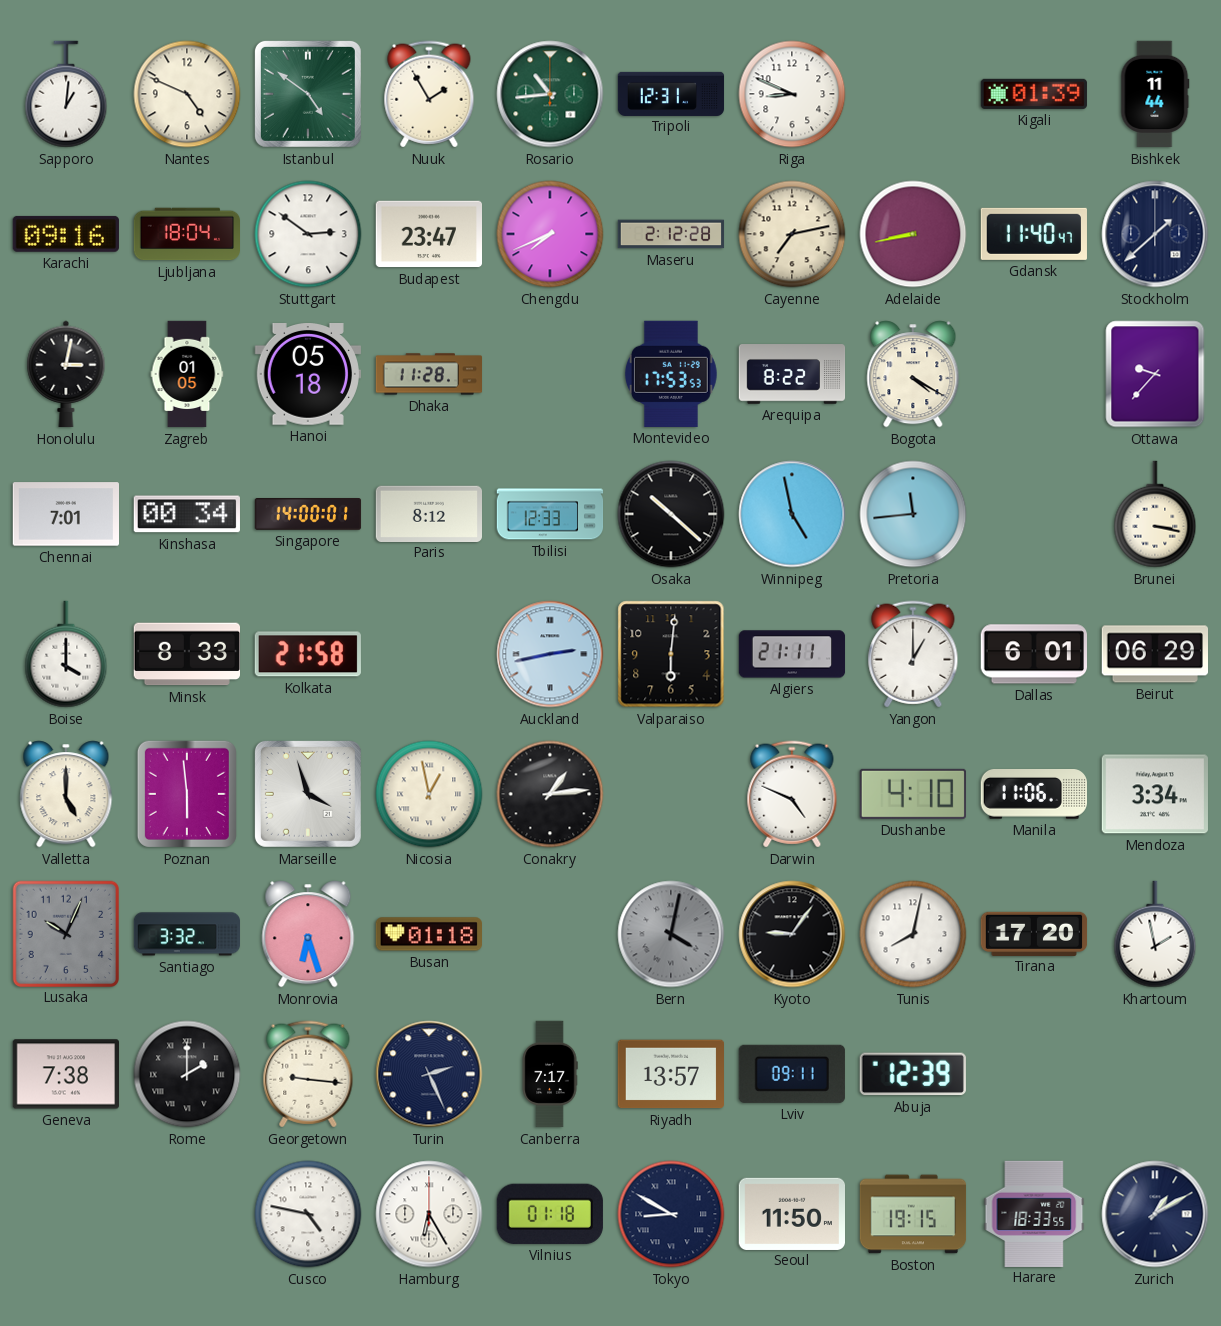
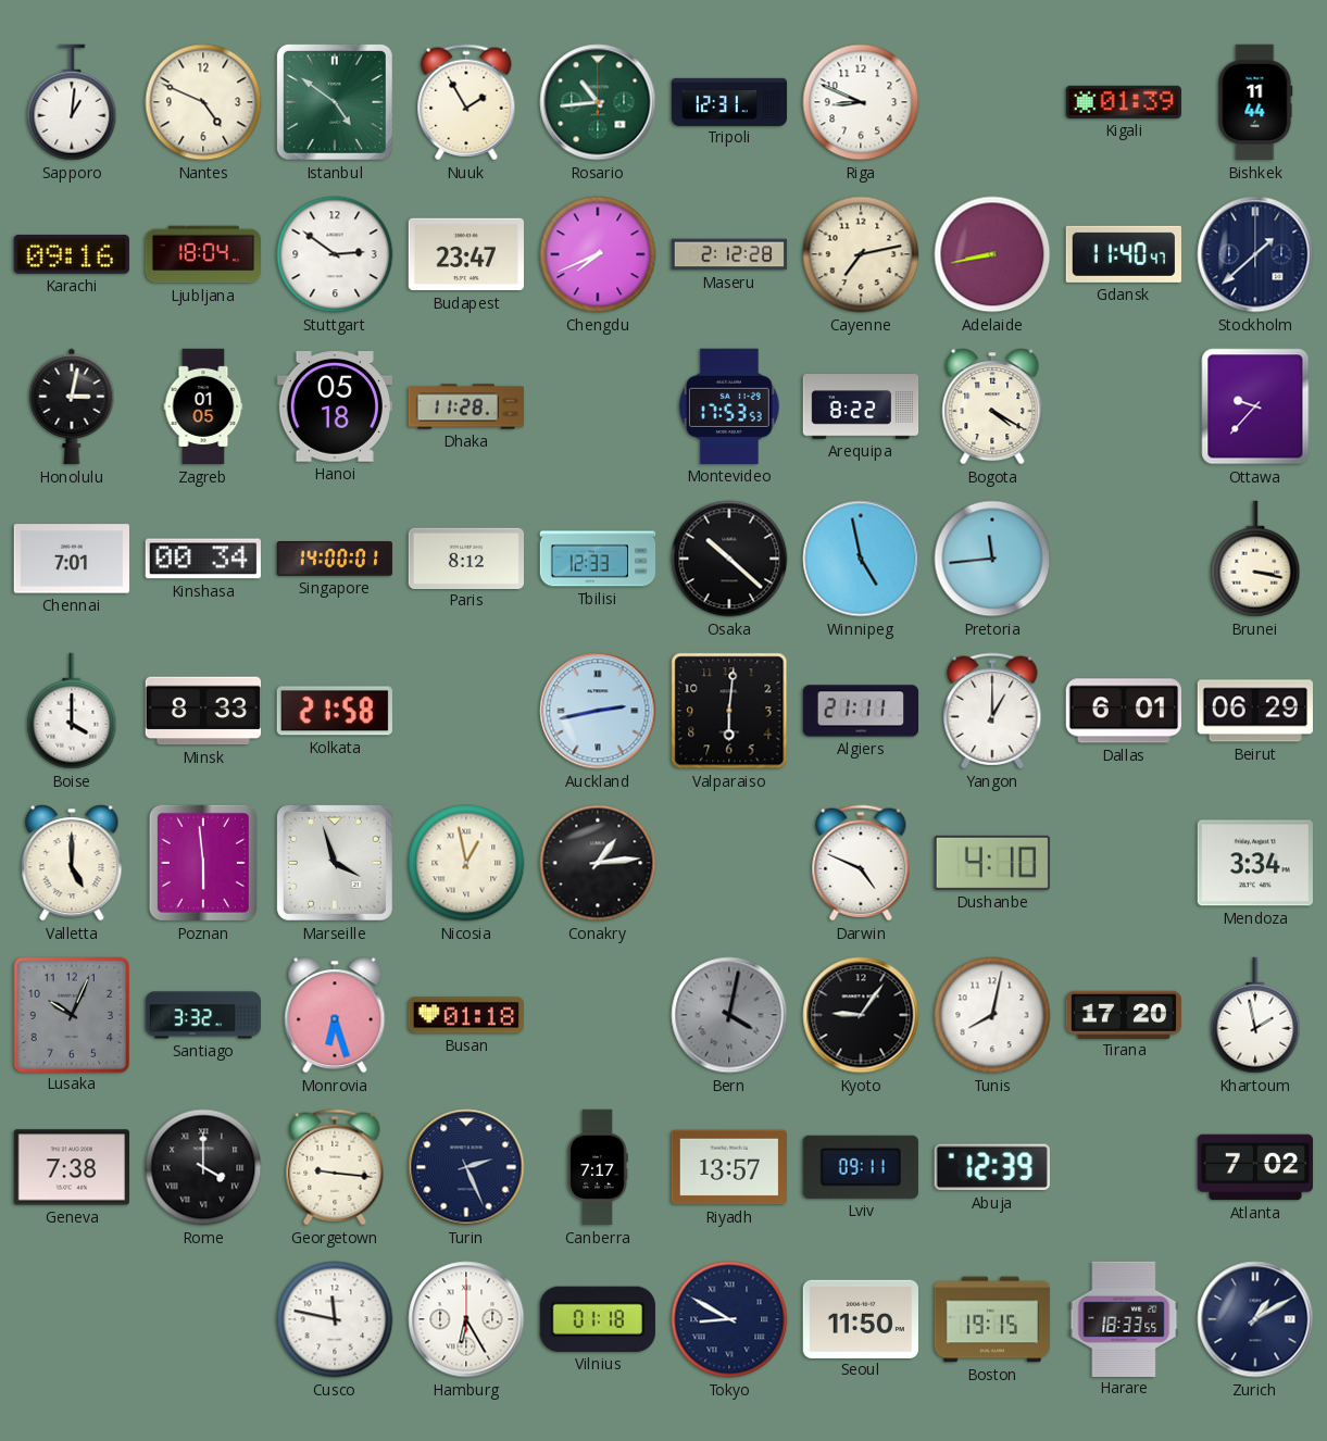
Manila: 11:06 -> none (1033, 795)
Rome: 2:00 -> 4:00 (203, 1167)
Atlanta: none -> 7:02 (1255, 1167)
Cusco: 4:47 -> 11:47 (335, 1319)
